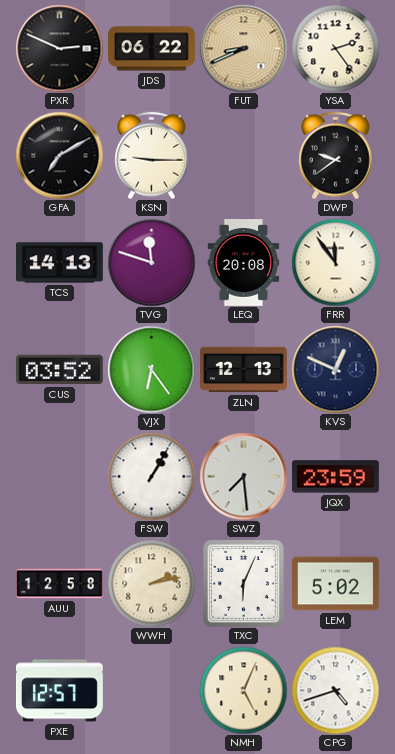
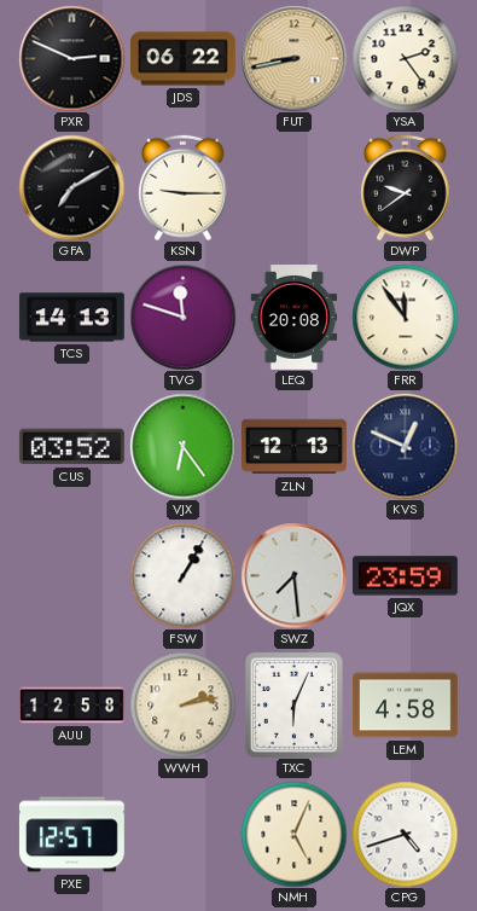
FUT: 8:41 -> 8:43 (293, 58)
LEM: 5:02 -> 4:58 (406, 706)
